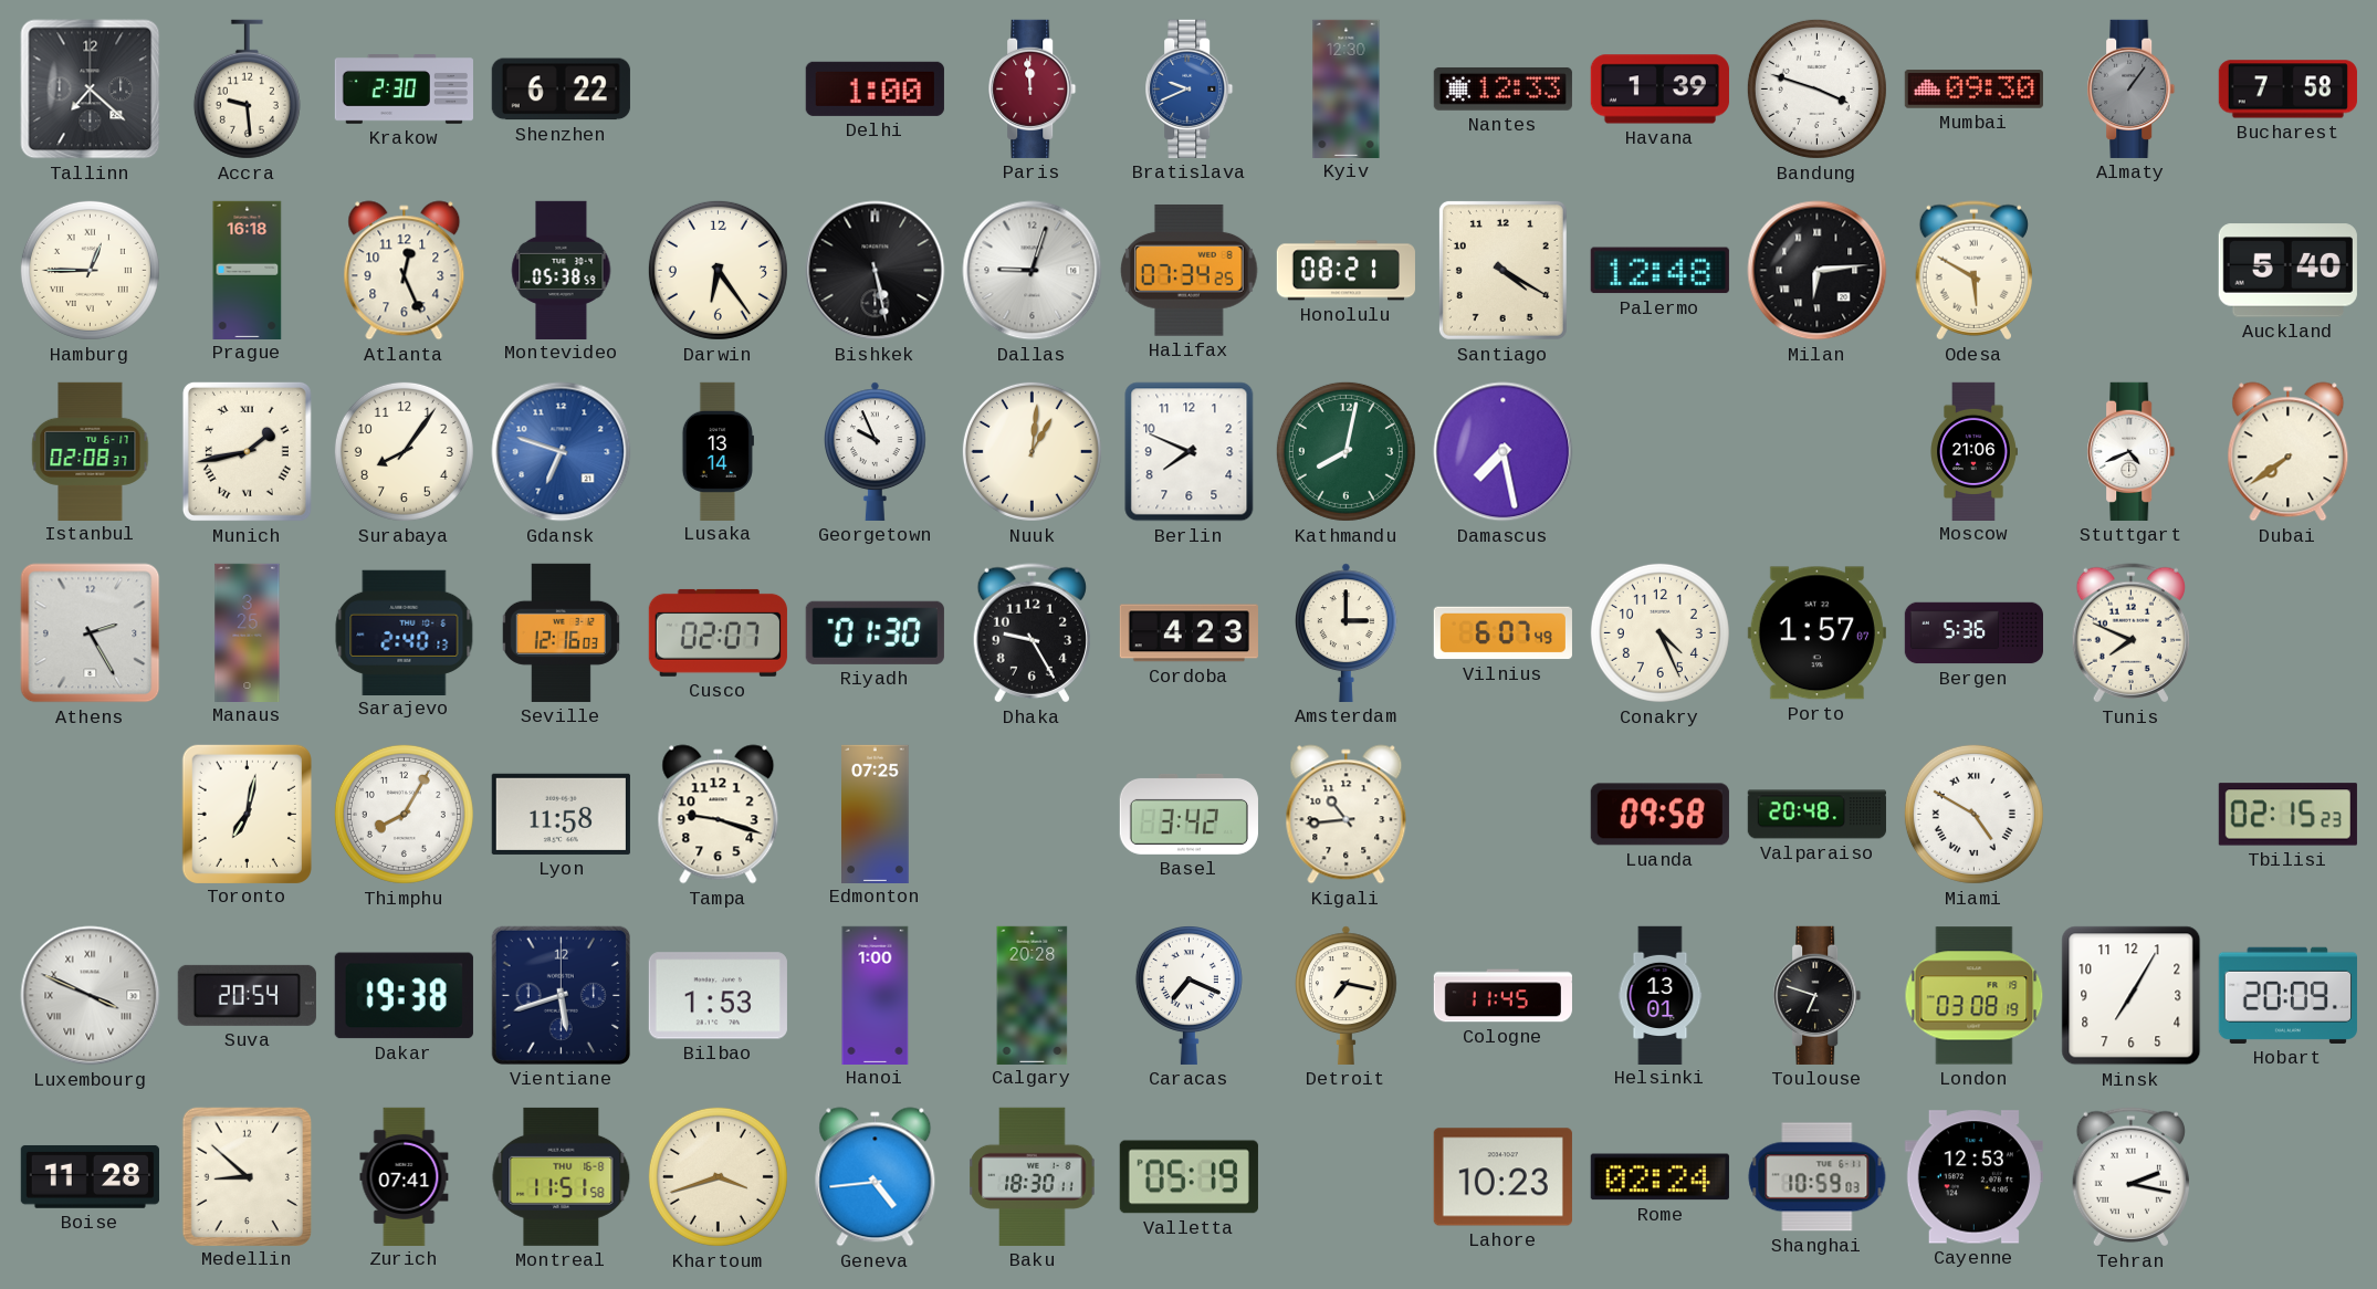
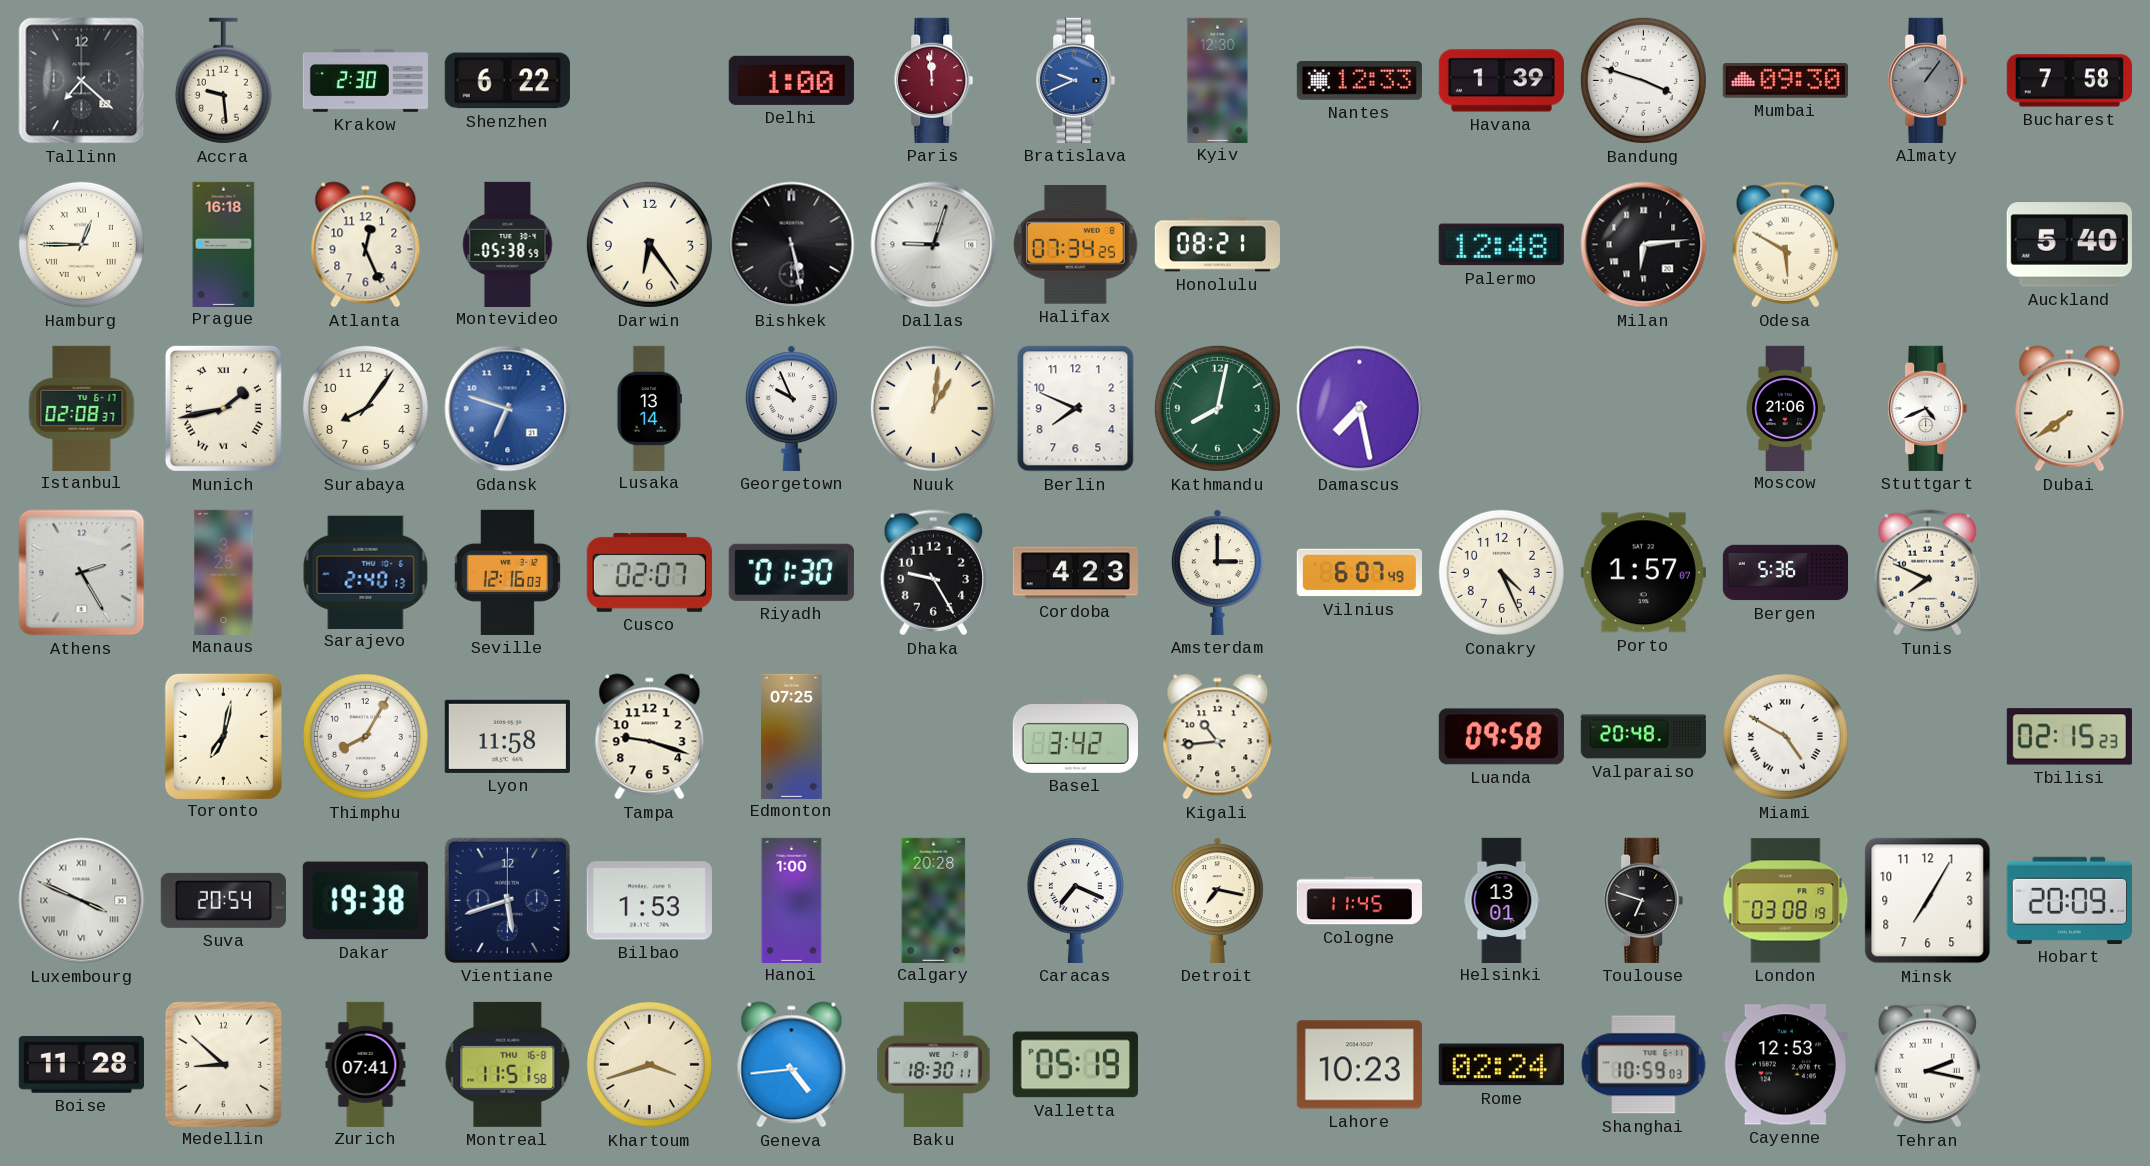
Santiago: 4:20 -> none (1502, 270)
